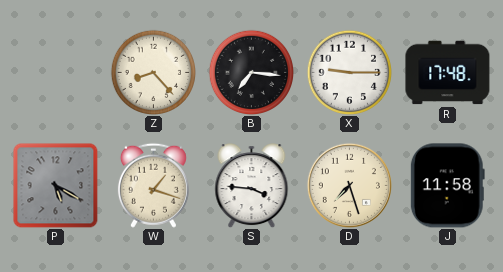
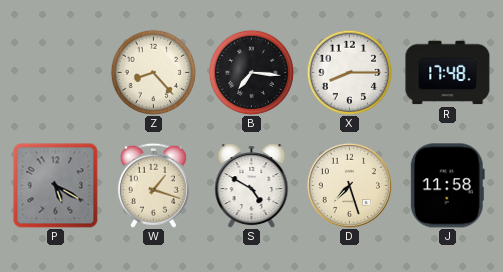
X: 9:15 -> 8:15 (349, 72)
S: 3:46 -> 4:50 (252, 186)
